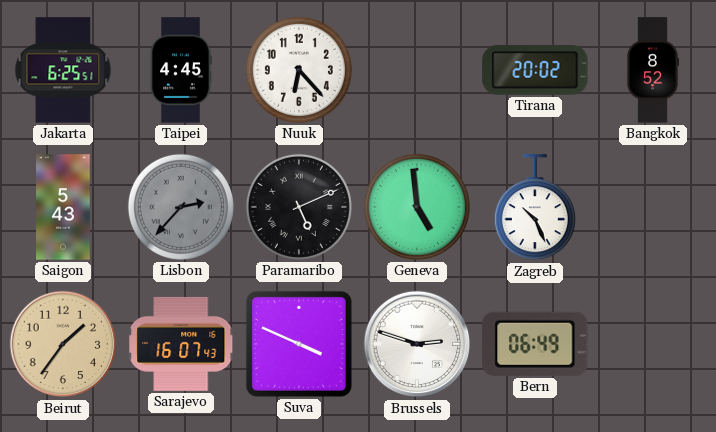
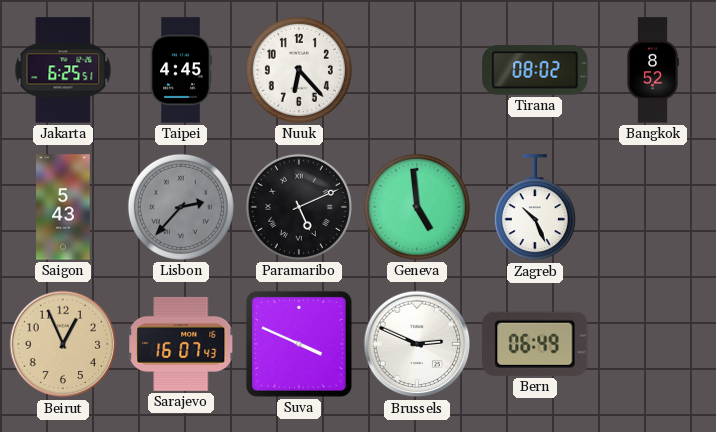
Tirana: 20:02 -> 08:02 (535, 70)
Beirut: 1:36 -> 12:56 (63, 344)
Brussels: 2:48 -> 2:49 (417, 344)
